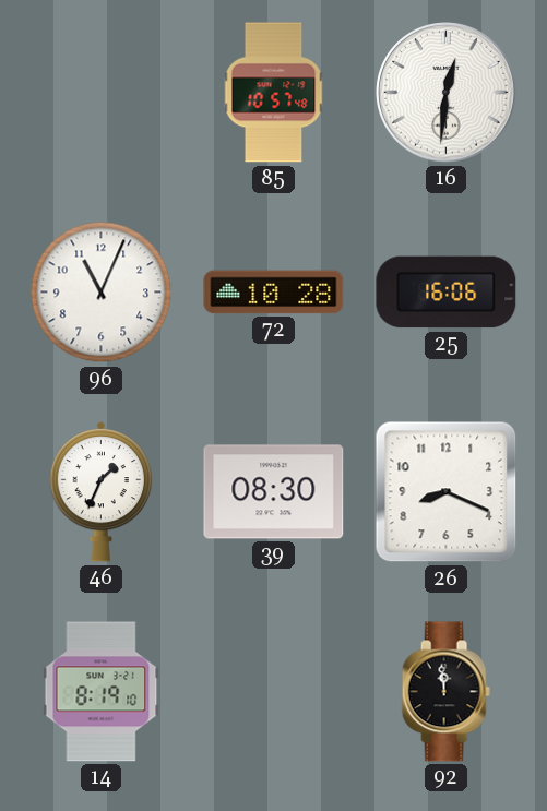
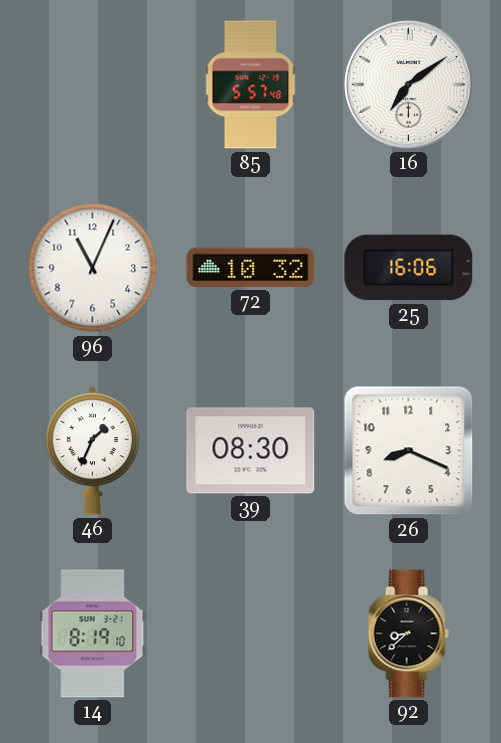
85: 10:57 -> 5:57 (251, 85)
16: 12:31 -> 7:09 (409, 85)
72: 10:28 -> 10:32 (251, 268)
92: 11:59 -> 8:38 (408, 634)
